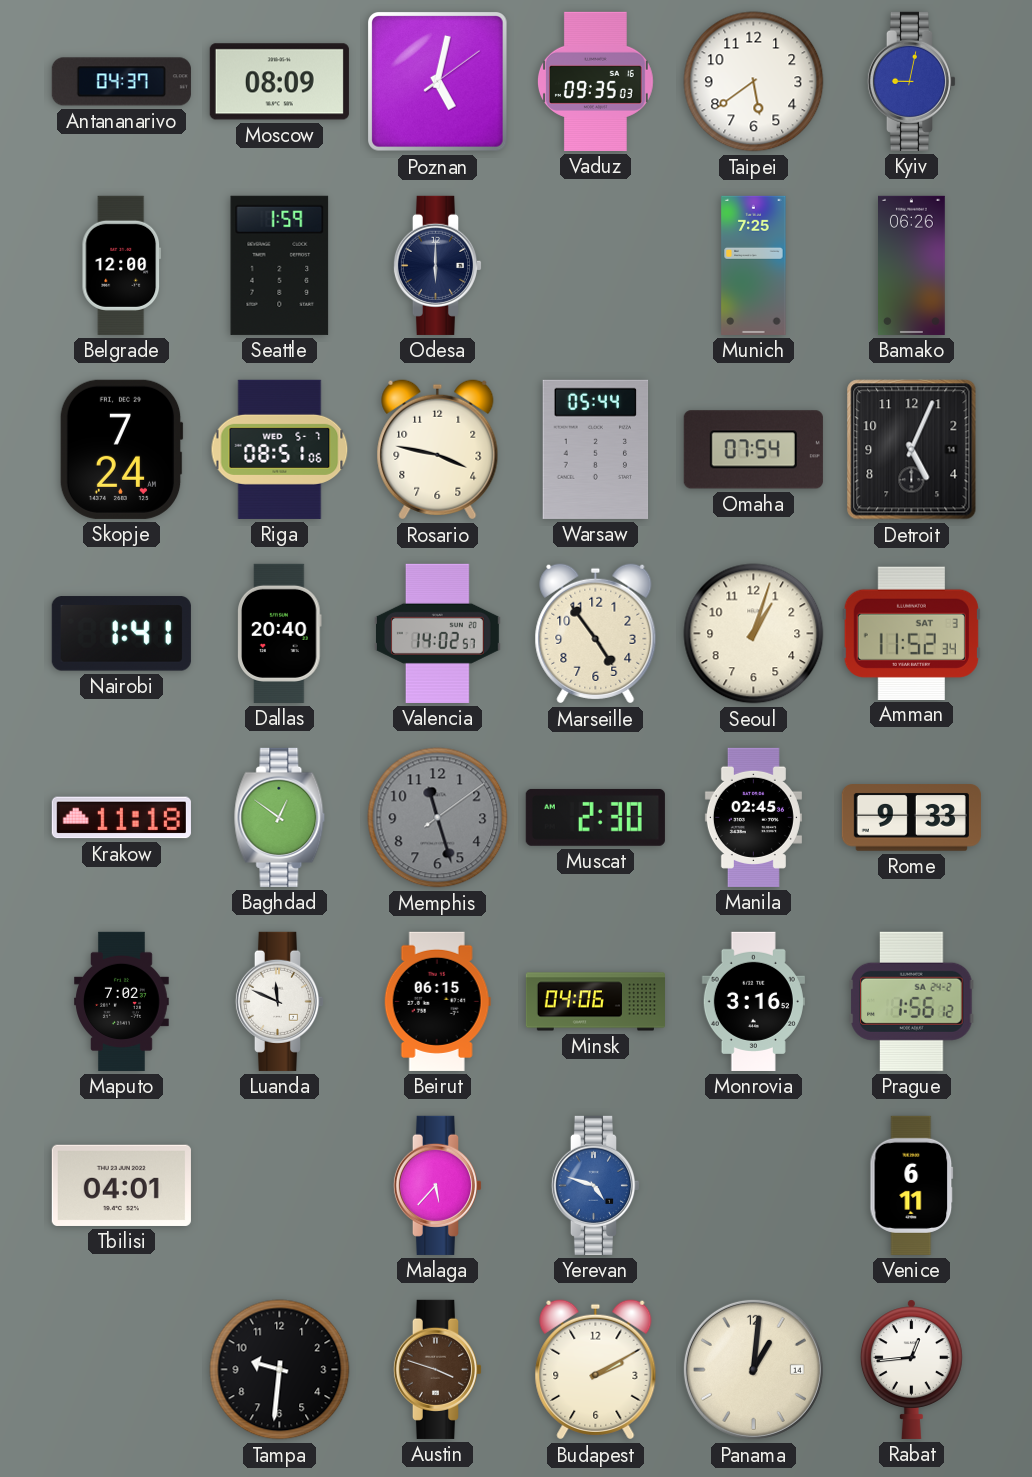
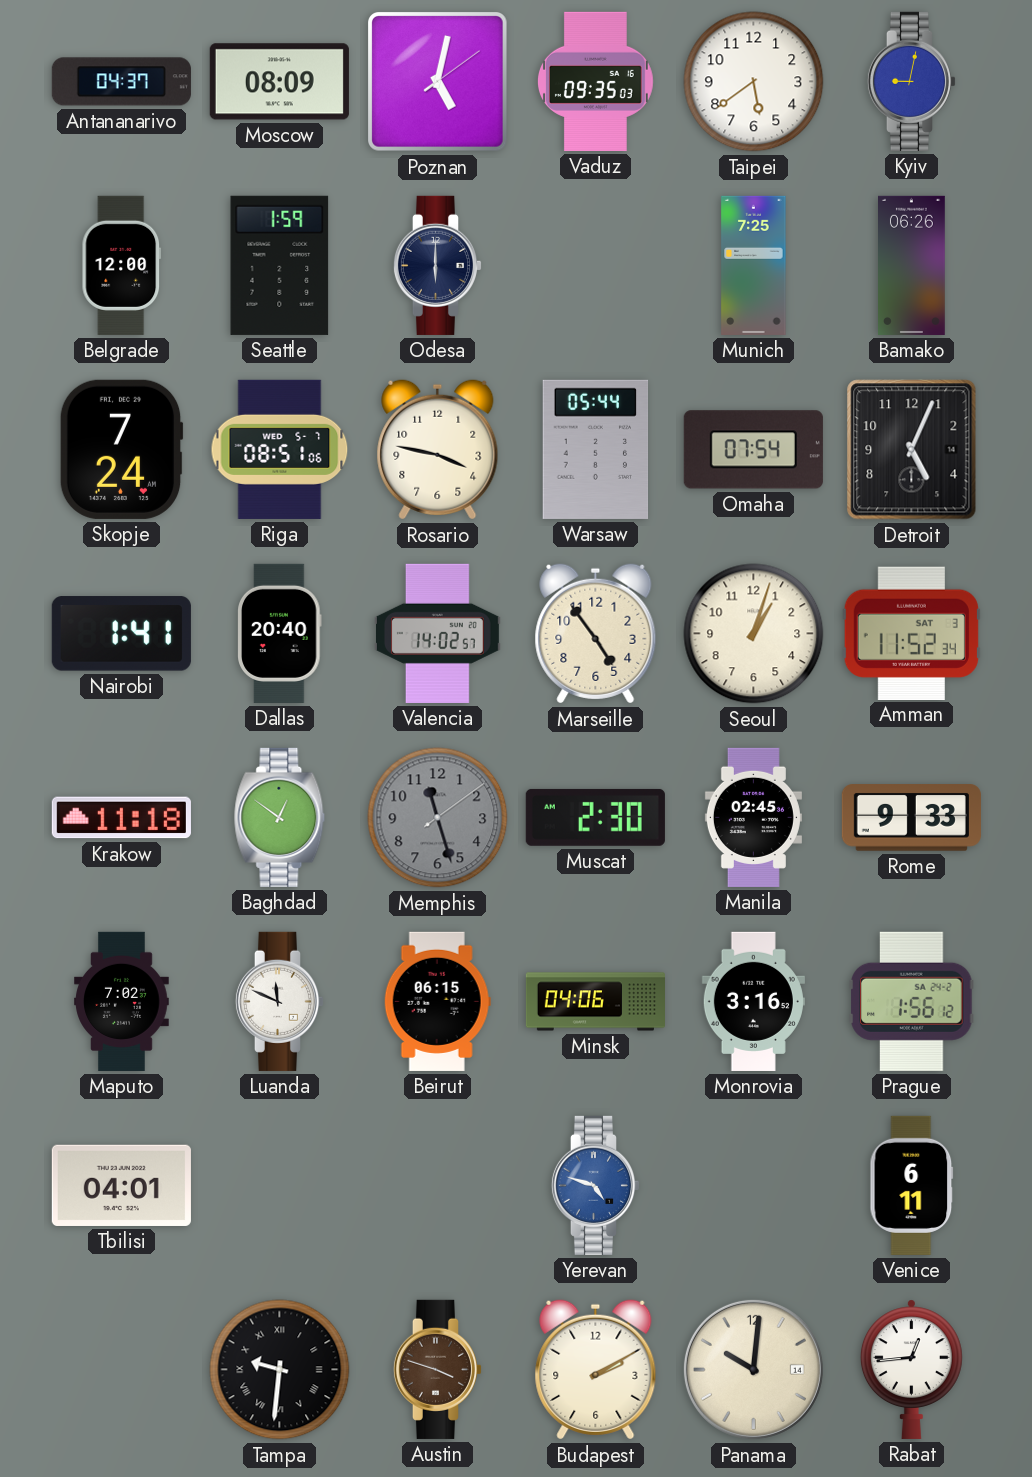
Malaga: 5:37 -> none (437, 1185)
Tampa numerals: Arabic -> Roman (280, 1370)
Panama: 1:01 -> 10:01 (753, 1369)
